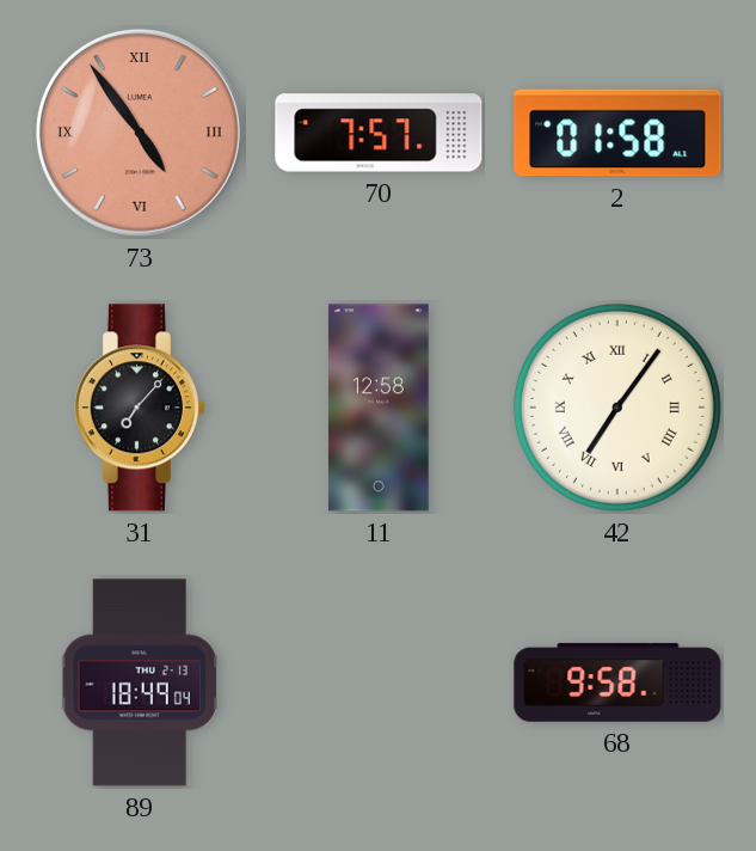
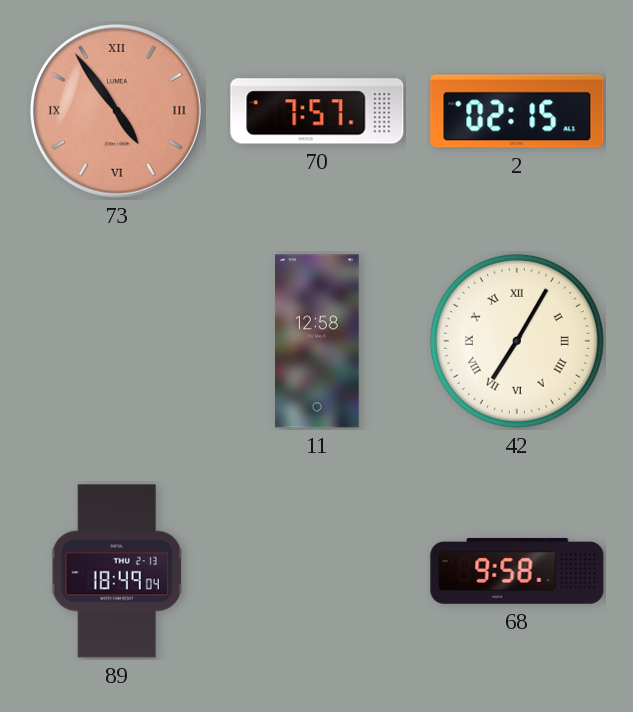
2: 01:58 -> 02:15 (517, 111)
31: 7:07 -> none (140, 408)
42: 7:06 -> 7:05 (517, 341)
